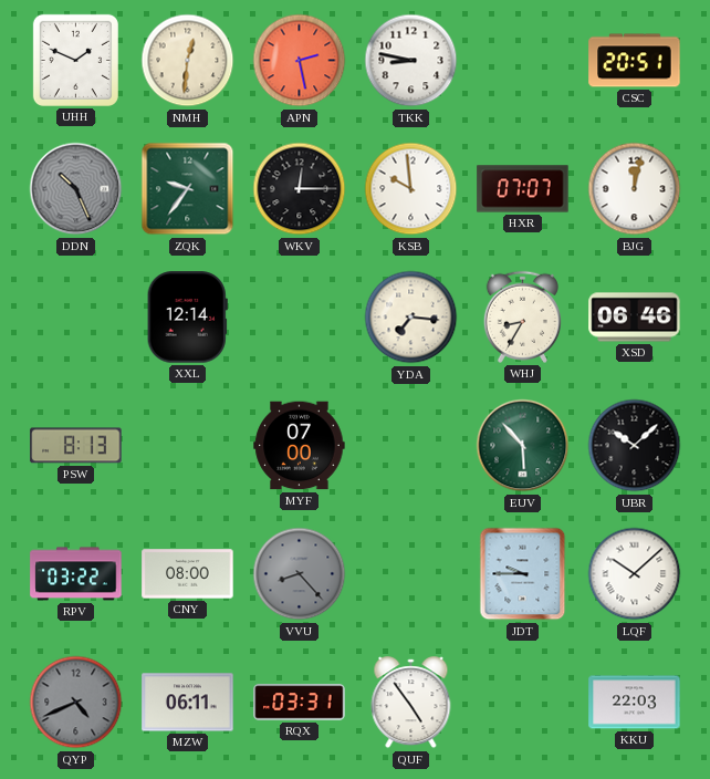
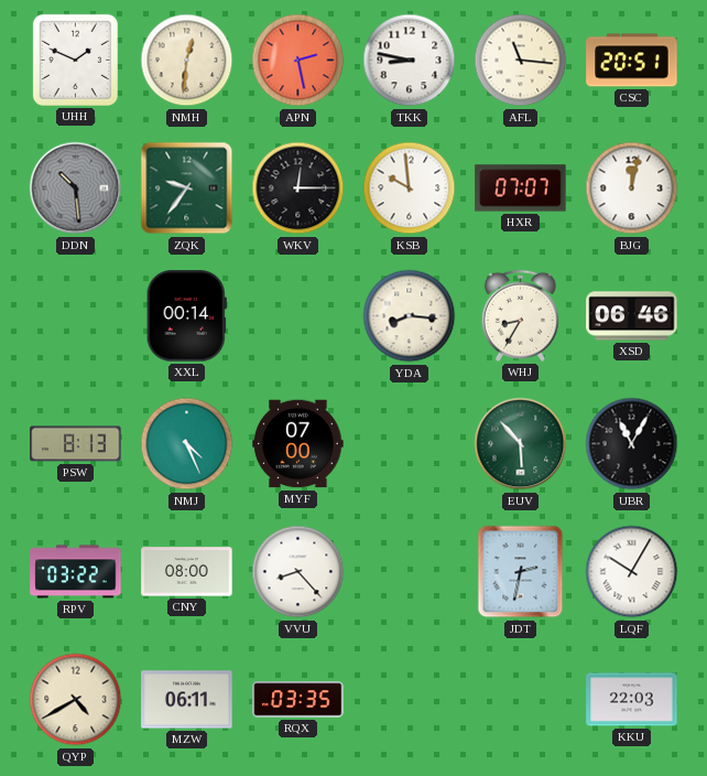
AFL: none -> 11:16 (521, 61)
DDN: 10:26 -> 10:29 (76, 188)
XXL: 12:14 -> 00:14 (186, 316)
YDA: 7:16 -> 8:16 (410, 316)
NMJ: none -> 4:26 (187, 444)
UBR: 10:08 -> 11:05 (632, 444)
VVU dial: grey -> white (298, 572)
JDT: 9:45 -> 2:32 (521, 572)
LQF: 10:08 -> 10:05 (632, 572)
QYP: 4:41 -> 4:40 (76, 700)
QYP dial: grey -> cream (76, 700)
RQX: 03:31 -> 03:35 (298, 700)
QUF: 4:54 -> none (411, 703)
